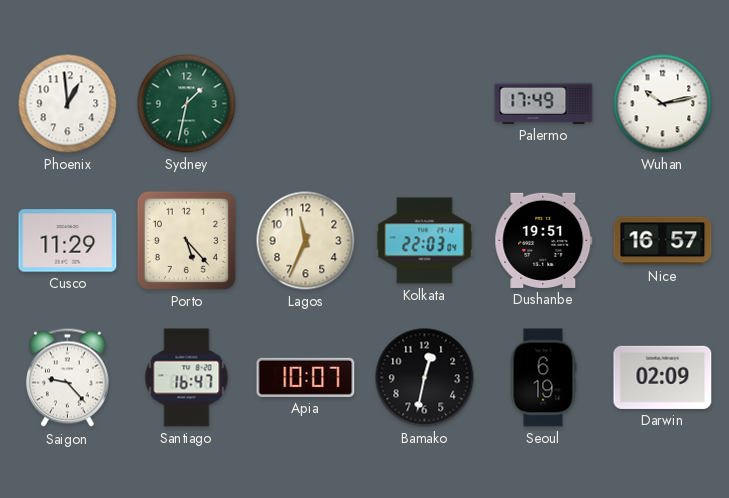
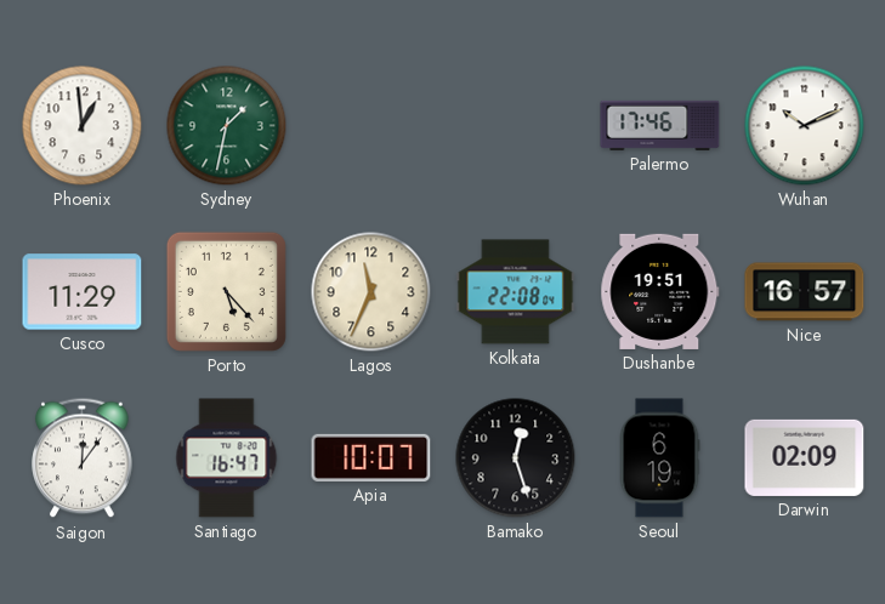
Palermo: 17:49 -> 17:46 (660, 125)
Wuhan: 10:13 -> 10:11 (805, 126)
Kolkata: 22:03 -> 22:08 (516, 292)
Saigon: 9:23 -> 12:06 (83, 458)
Bamako: 12:32 -> 12:27 (516, 458)
